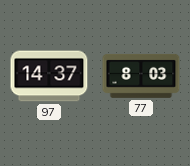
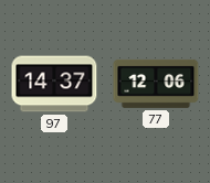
77: 8:03 -> 12:06 (156, 84)
